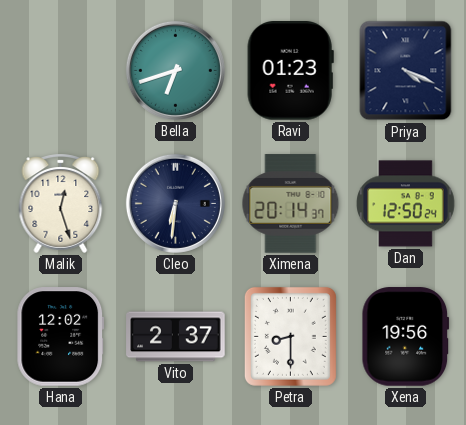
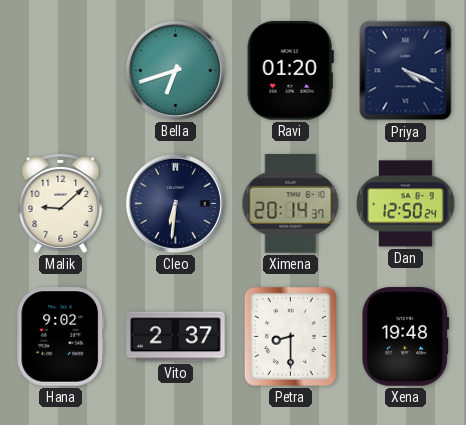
Ravi: 01:23 -> 01:20 (290, 71)
Malik: 12:27 -> 9:08 (61, 203)
Hana: 12:02 -> 9:02 (61, 337)
Xena: 19:56 -> 19:48 (406, 337)
